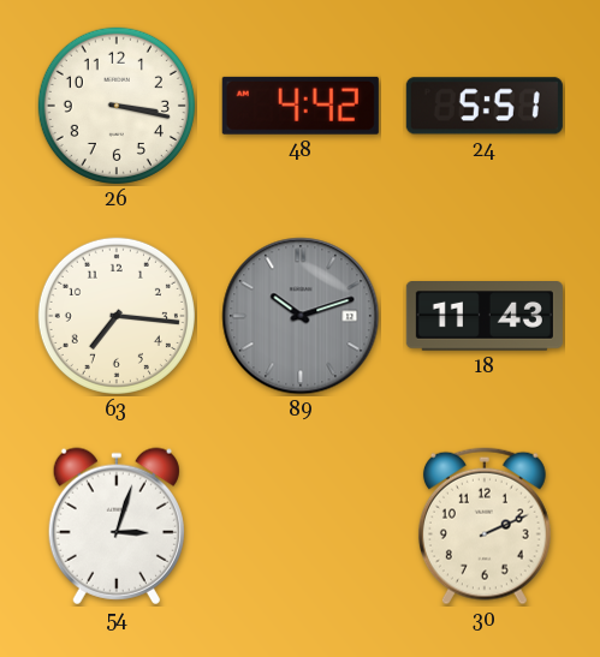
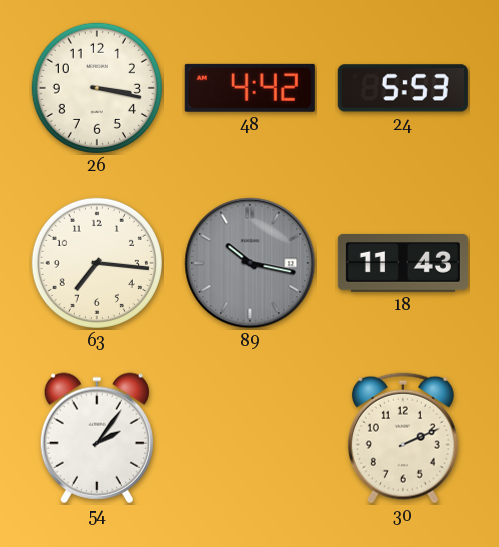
24: 5:51 -> 5:53 (403, 88)
89: 10:12 -> 10:17 (250, 263)
54: 3:03 -> 2:06 (97, 438)
